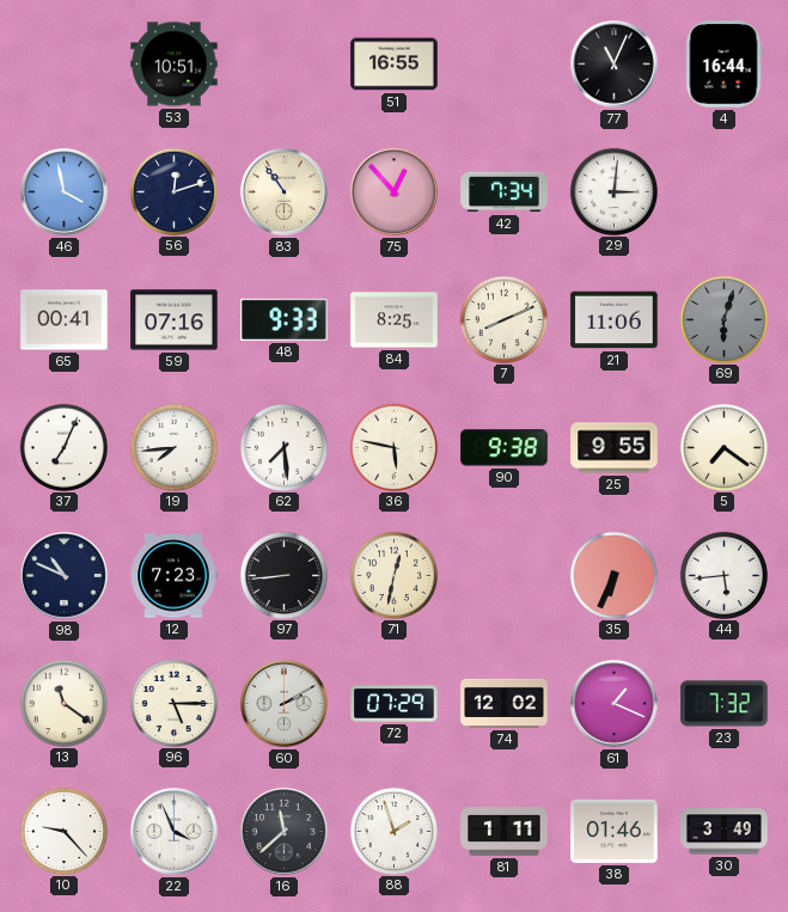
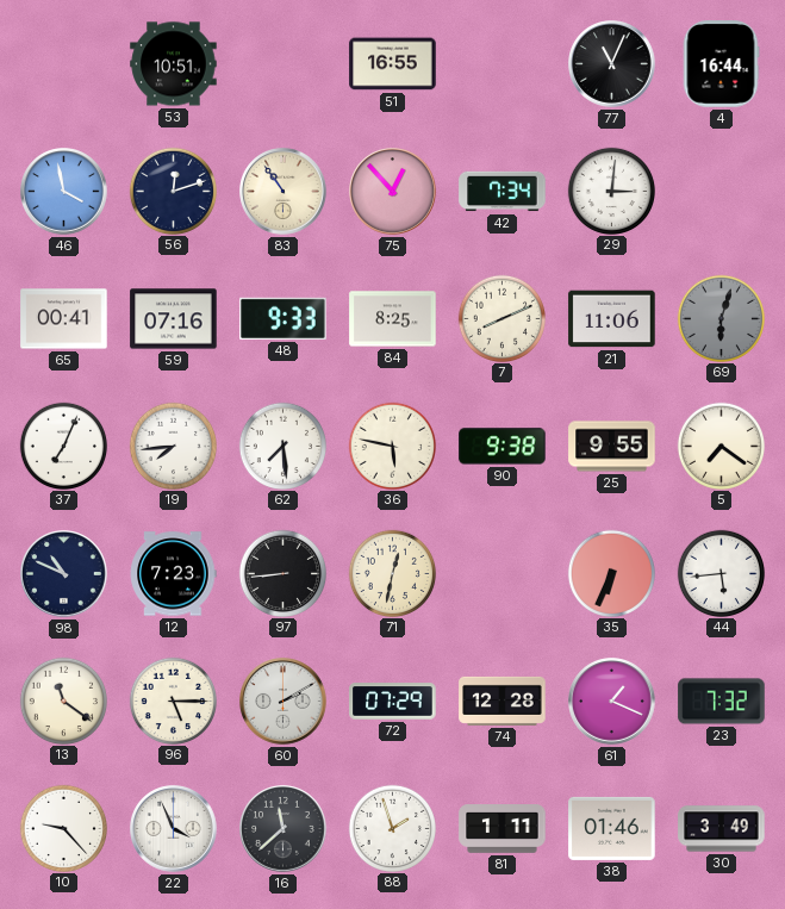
74: 12:02 -> 12:28 (503, 701)
